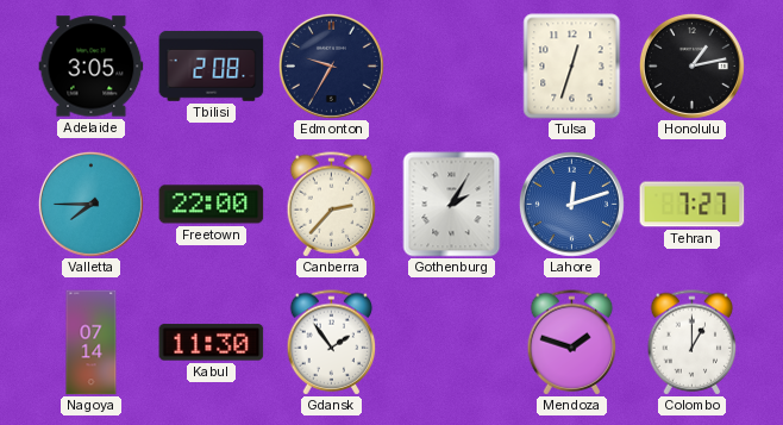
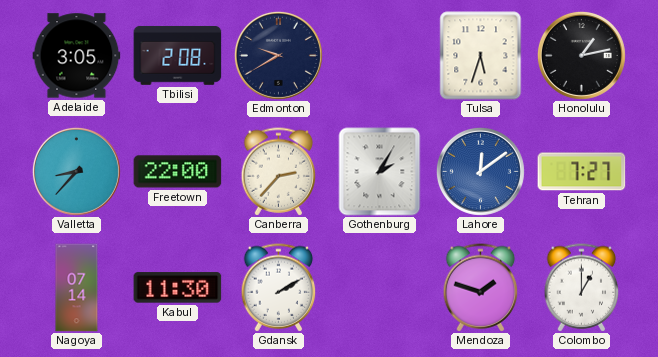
Edmonton: 9:35 -> 9:40 (278, 55)
Tulsa: 12:33 -> 5:33 (481, 56)
Valletta: 7:45 -> 8:37 (76, 171)
Lahore: 12:12 -> 12:09 (480, 171)
Gdansk: 1:54 -> 2:10 (279, 288)
